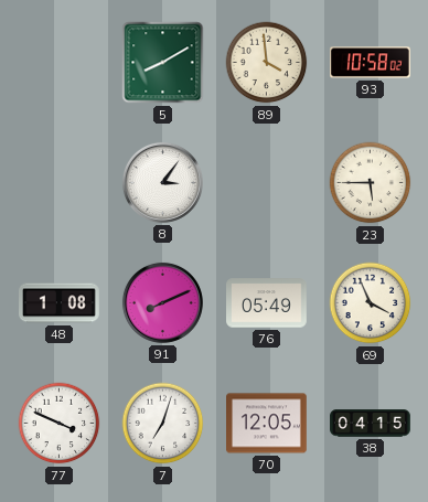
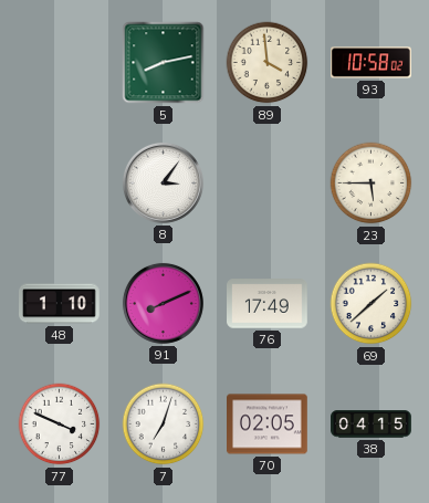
5: 8:10 -> 8:13 (164, 63)
48: 1:08 -> 1:10 (60, 304)
76: 05:49 -> 17:49 (268, 304)
69: 3:56 -> 1:38 (372, 304)
70: 12:05 -> 02:05 (268, 425)
